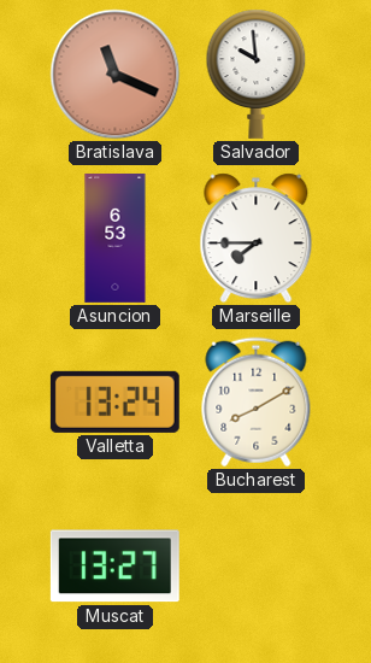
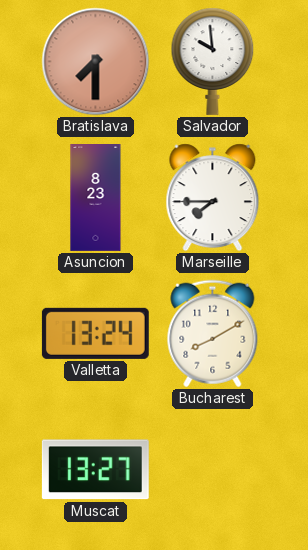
Bratislava: 11:19 -> 7:30 (96, 62)
Asuncion: 6:53 -> 8:23 (96, 198)
